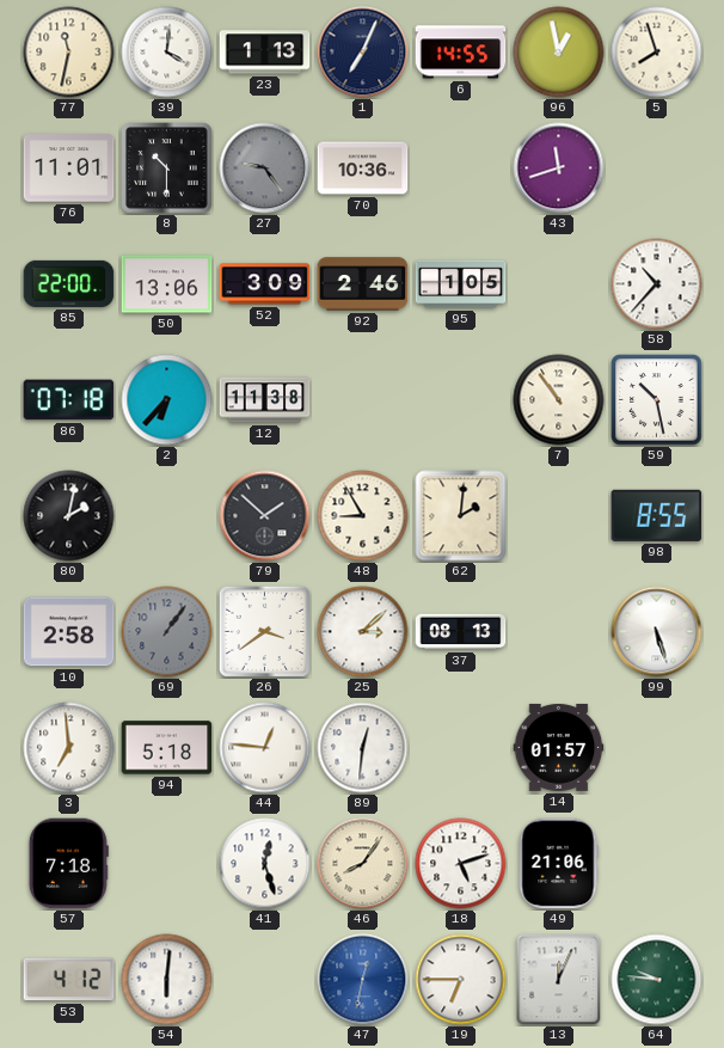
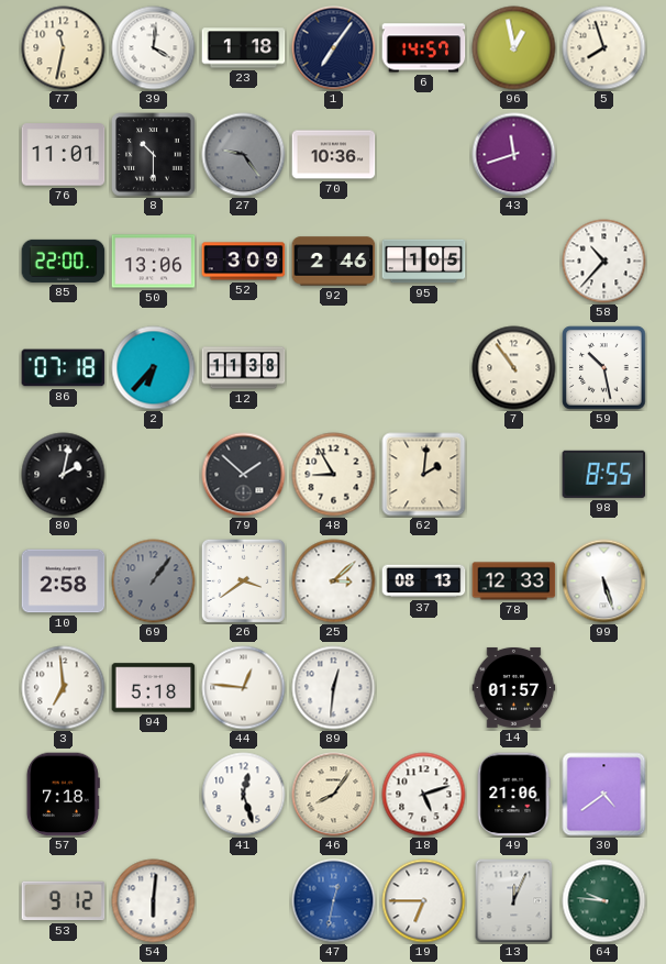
23: 1:13 -> 1:18 (244, 48)
1: 7:04 -> 7:06 (334, 48)
6: 14:55 -> 14:57 (424, 48)
78: none -> 12:33 (514, 581)
30: none -> 4:39 (604, 795)
53: 4:12 -> 9:12 (64, 901)
